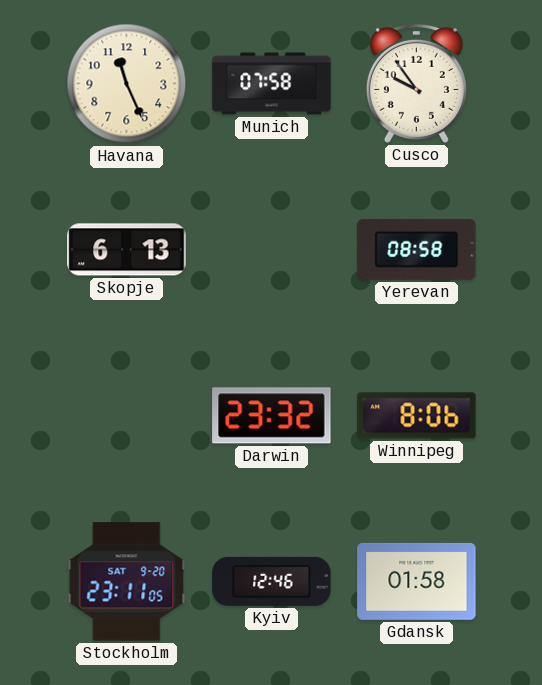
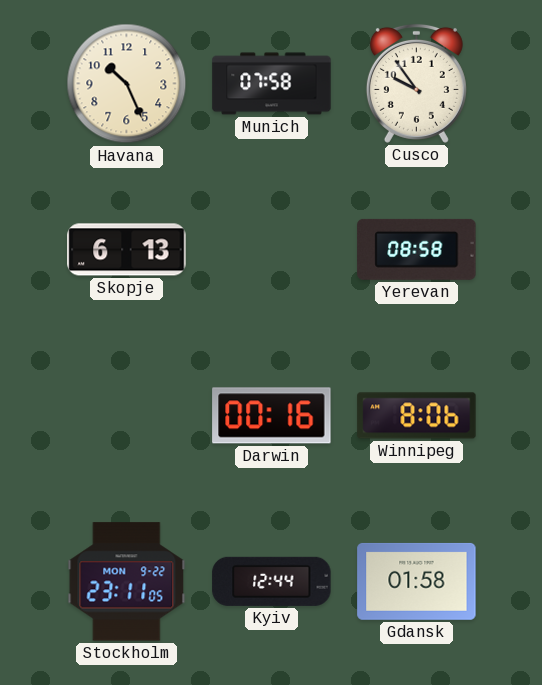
Havana: 11:26 -> 10:26 (127, 84)
Darwin: 23:32 -> 00:16 (272, 416)
Stockholm date: SAT 9-20 -> MON 9-22 (127, 582)
Kyiv: 12:46 -> 12:44 (272, 581)
